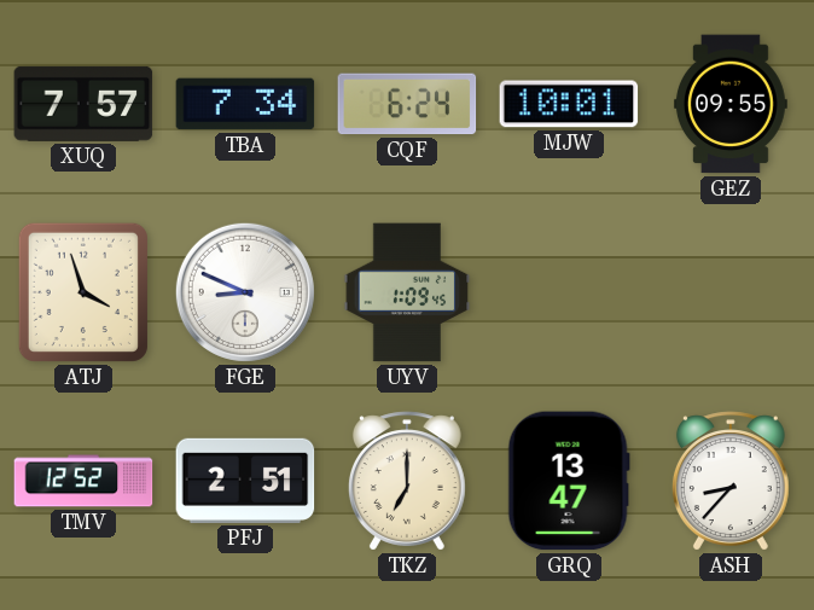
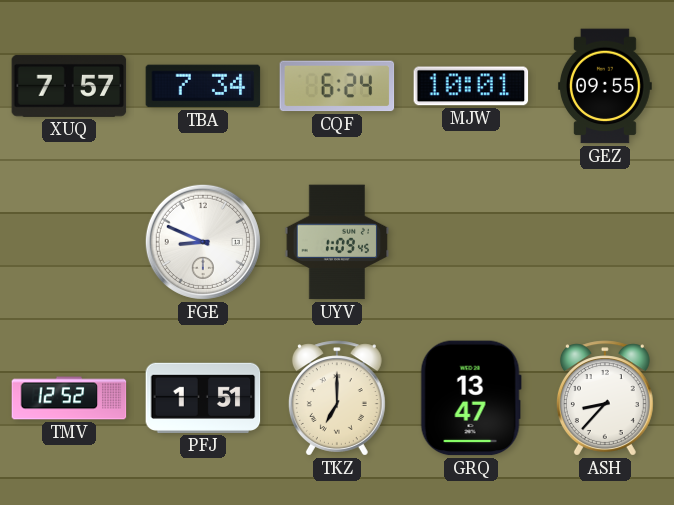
ATJ: 3:57 -> none (83, 292)
PFJ: 2:51 -> 1:51 (203, 398)
